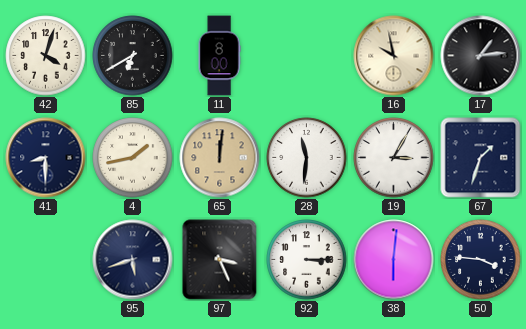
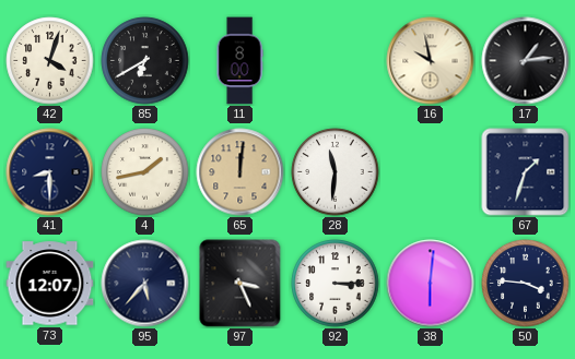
19: 3:05 -> none (394, 158)
73: none -> 12:07 (50, 284)
95: 5:42 -> 5:37 (145, 284)
